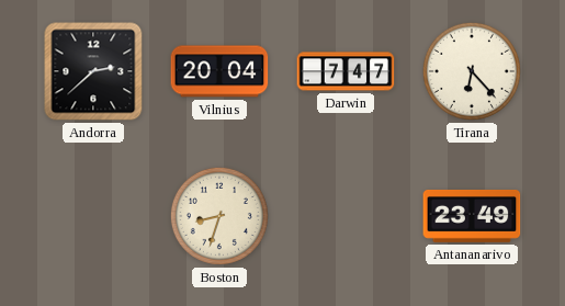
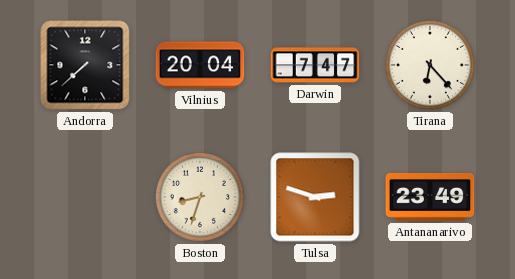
Andorra: 2:38 -> 7:38 (85, 65)
Tulsa: none -> 2:48 (315, 197)
